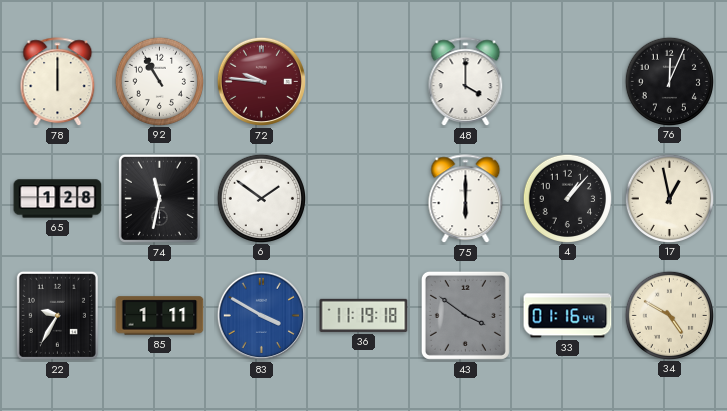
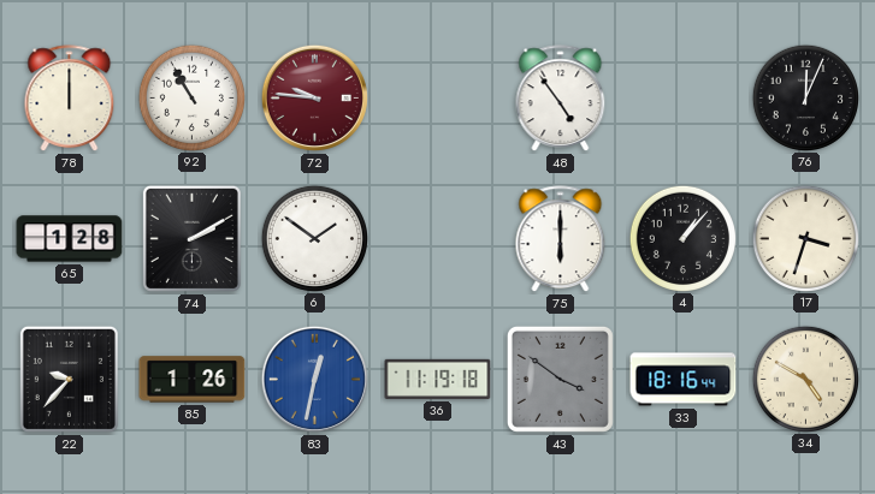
48: 4:00 -> 4:54 (561, 99)
74: 11:32 -> 2:10 (191, 238)
17: 12:58 -> 3:33 (805, 238)
22: 9:35 -> 9:37 (69, 379)
85: 1:11 -> 1:26 (193, 380)
83: 3:50 -> 12:32 (314, 379)
33: 01:16 -> 18:16 (684, 380)
